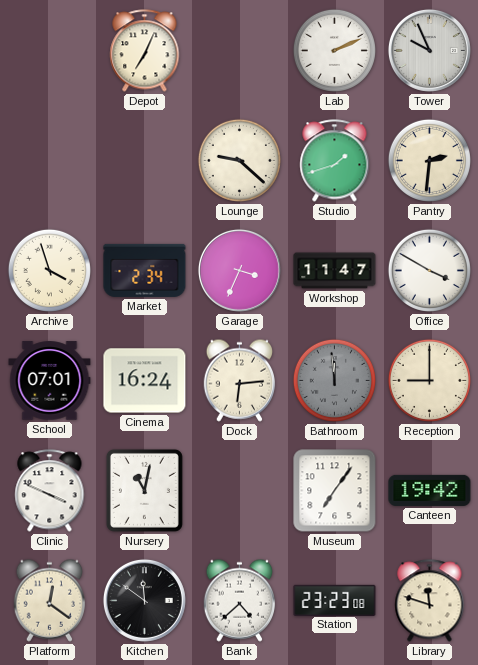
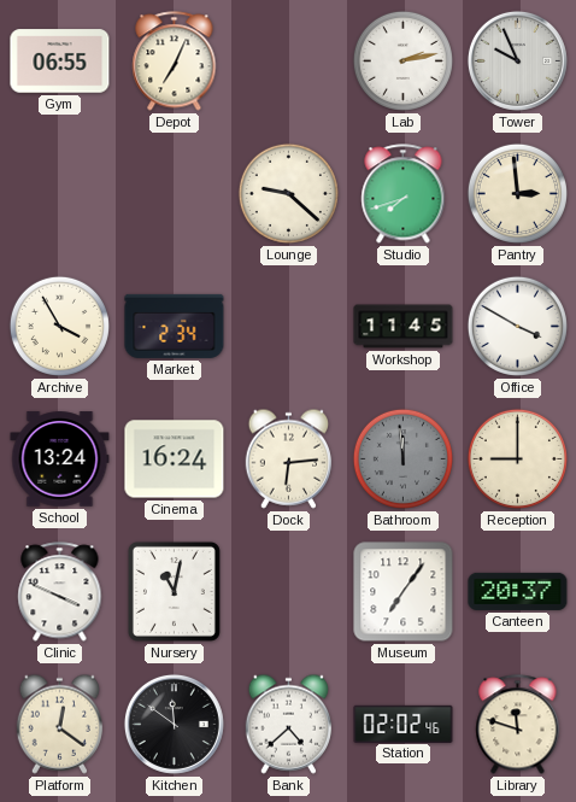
Gym: none -> 06:55 (60, 62)
Lab: 2:11 -> 2:13 (402, 60)
Studio: 1:42 -> 7:42 (404, 194)
Pantry: 2:31 -> 2:59 (517, 193)
Archive: 3:57 -> 3:55 (59, 326)
Garage: 3:34 -> none (239, 270)
Workshop: 11:47 -> 11:45 (404, 327)
School: 07:01 -> 13:24 (60, 459)
Canteen: 19:42 -> 20:37 (518, 591)
Station: 23:23 -> 02:02 (404, 724)
